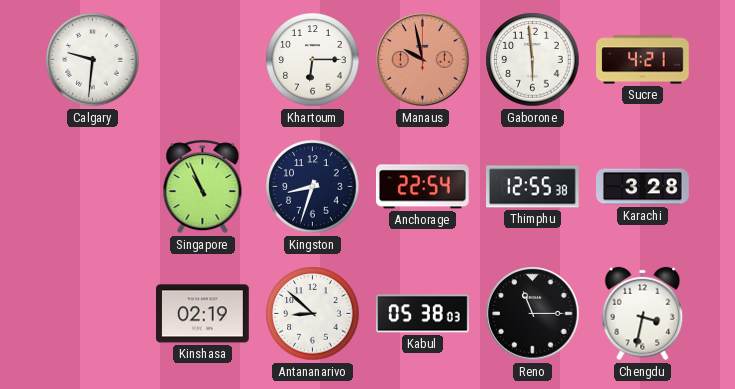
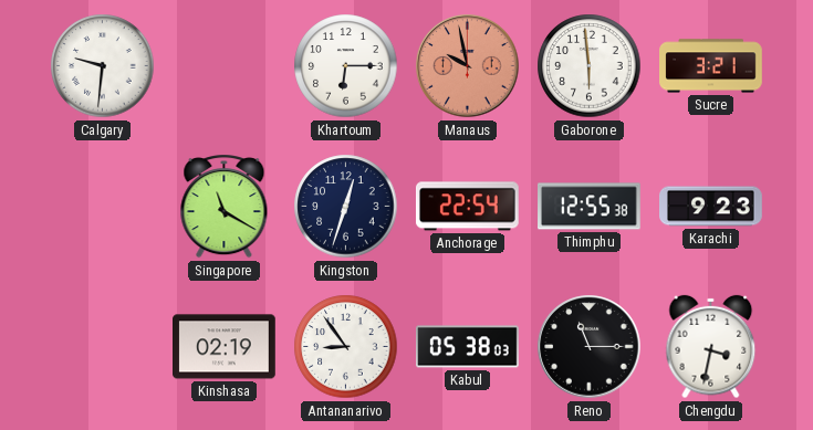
Sucre: 4:21 -> 3:21 (711, 66)
Singapore: 10:56 -> 11:20 (225, 207)
Kingston: 8:33 -> 12:33 (346, 207)
Karachi: 3:28 -> 9:23 (711, 207)
Antananarivo: 8:52 -> 8:54 (346, 347)
